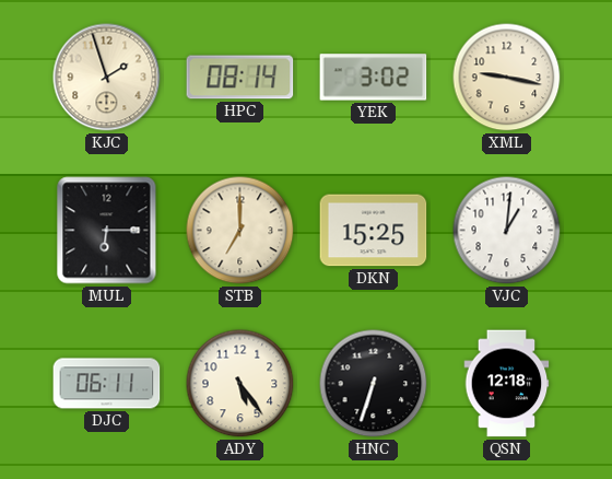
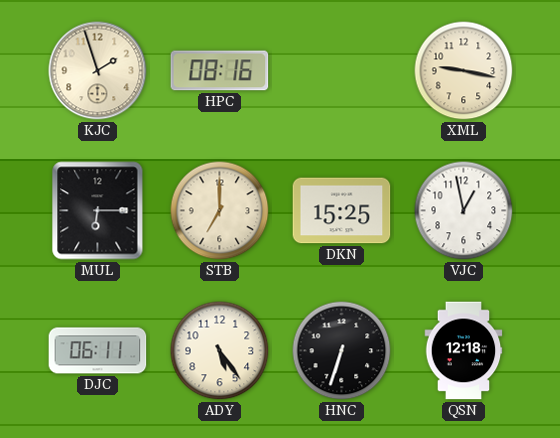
HPC: 08:14 -> 08:16 (220, 71)
YEK: 3:02 -> none (374, 78)
VJC: 1:01 -> 12:58 (464, 211)
